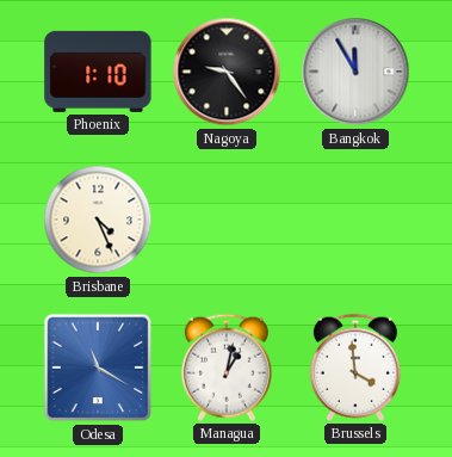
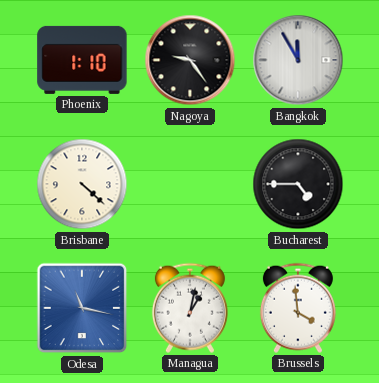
Brisbane: 4:26 -> 4:22 (82, 184)
Bucharest: none -> 4:45 (298, 184)
Odesa: 11:20 -> 11:17 (82, 308)
